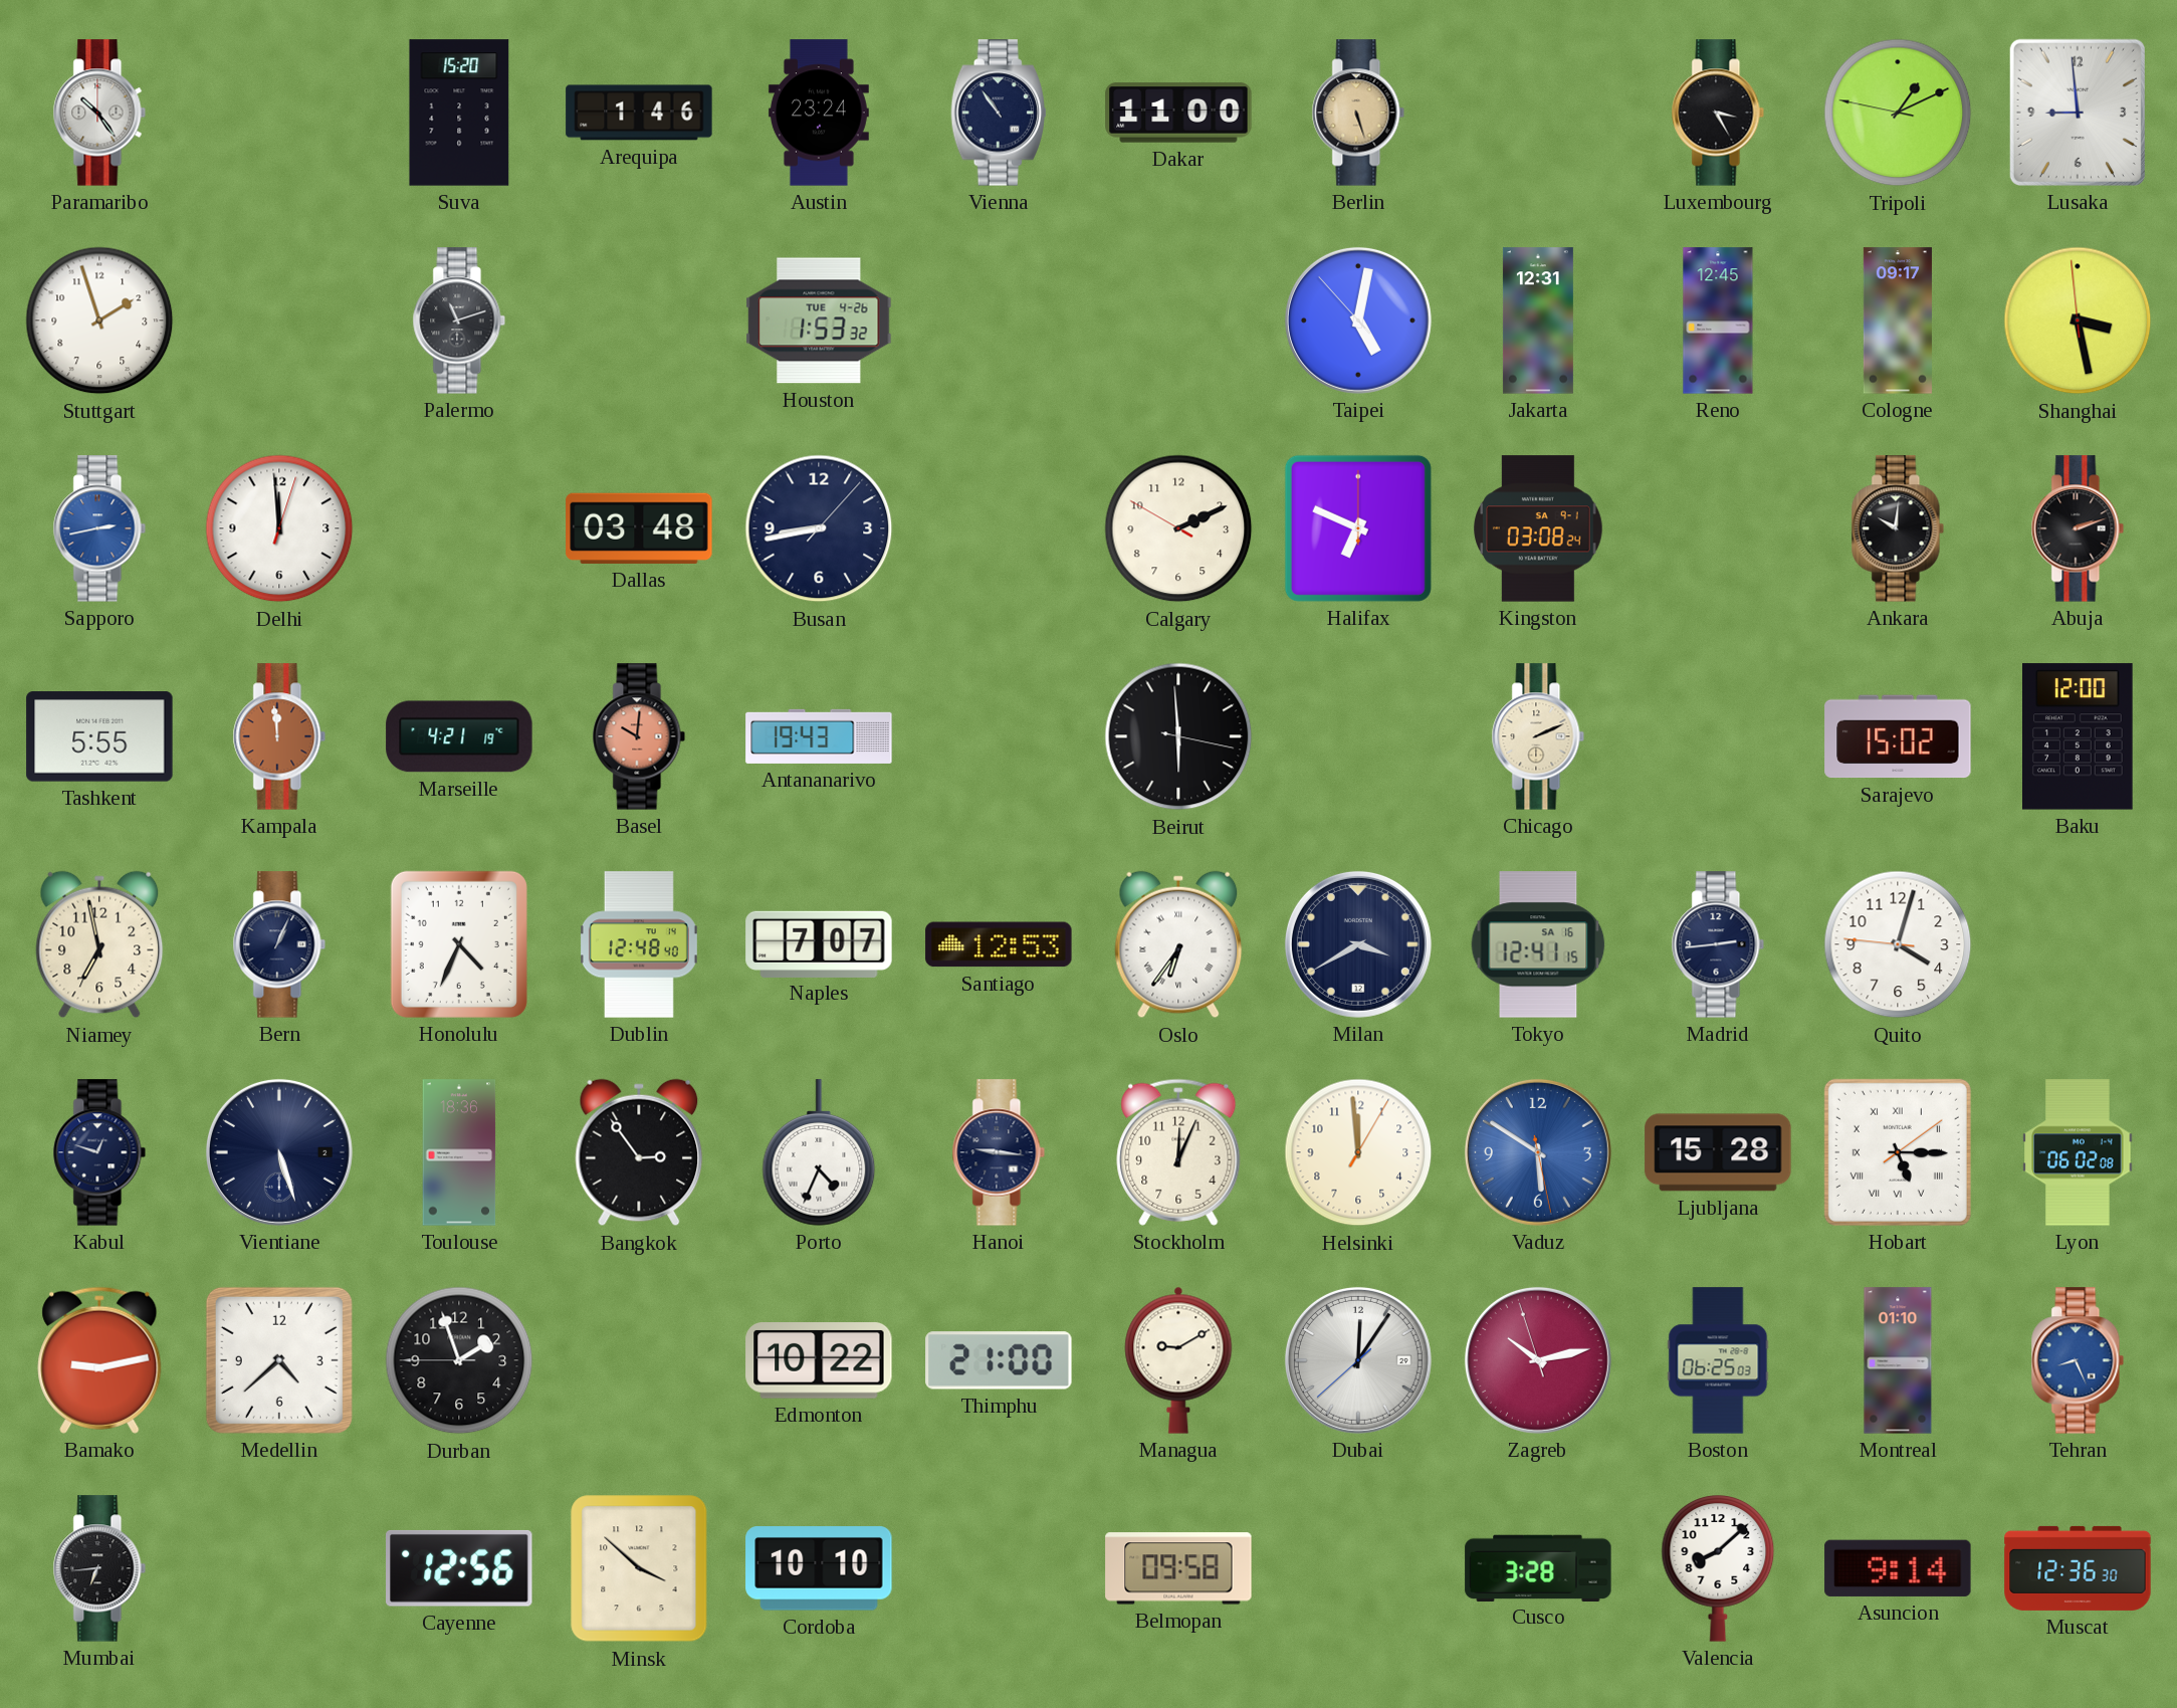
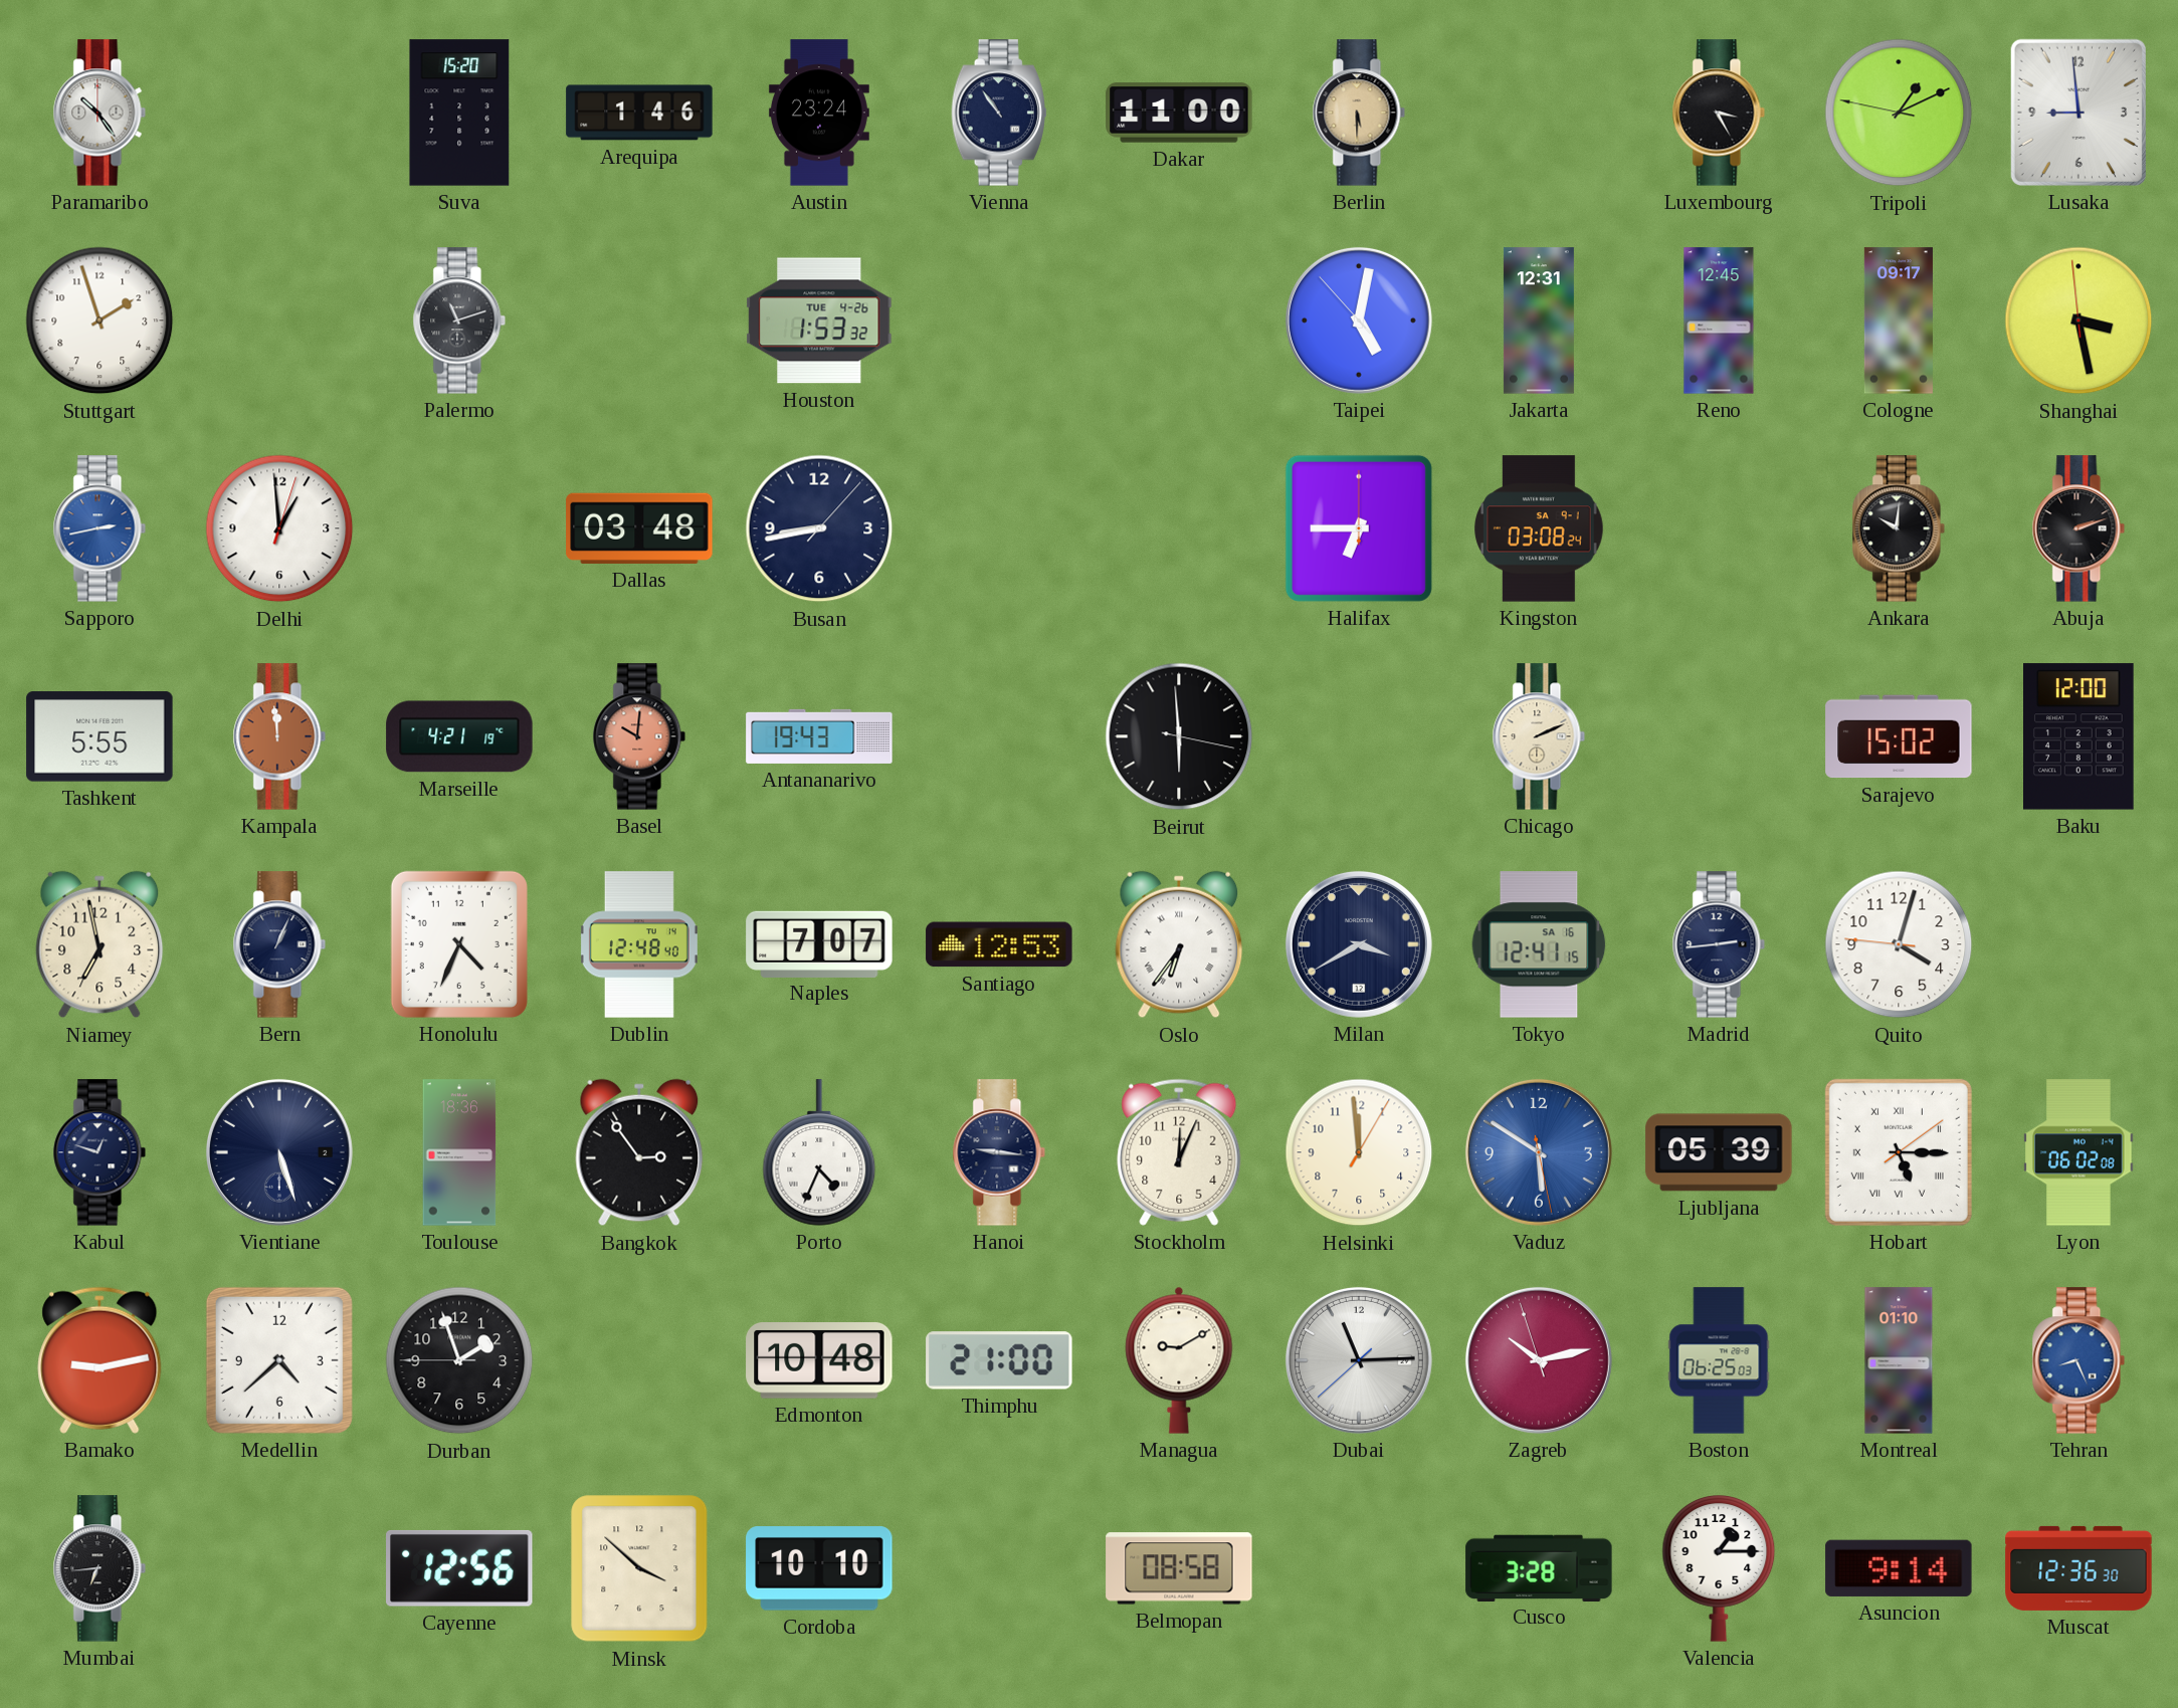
Berlin: 5:27 -> 5:30 (1359, 113)
Delhi: 11:59 -> 12:59 (279, 528)
Calgary: 2:10 -> none (1178, 528)
Halifax: 6:49 -> 6:45 (1359, 528)
Ljubljana: 15:28 -> 05:39 (1719, 1152)
Edmonton: 10:22 -> 10:48 (819, 1361)
Dubai: 12:05 -> 11:14 (1359, 1360)
Belmopan: 09:58 -> 08:58 (1179, 1568)
Valencia: 8:08 -> 1:15 (1719, 1568)
